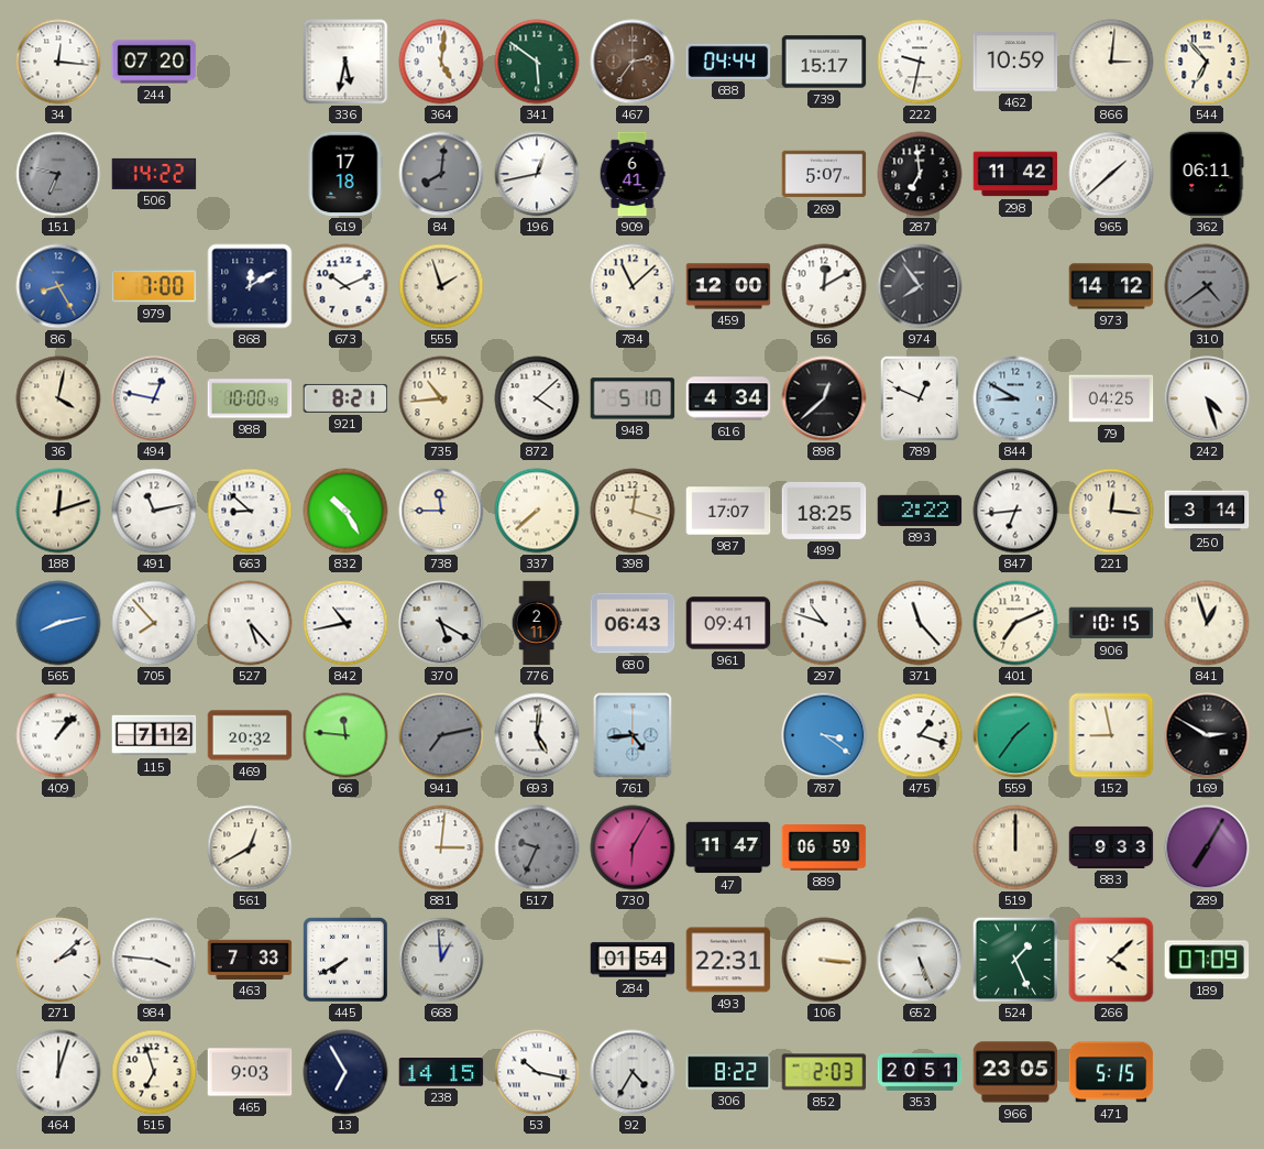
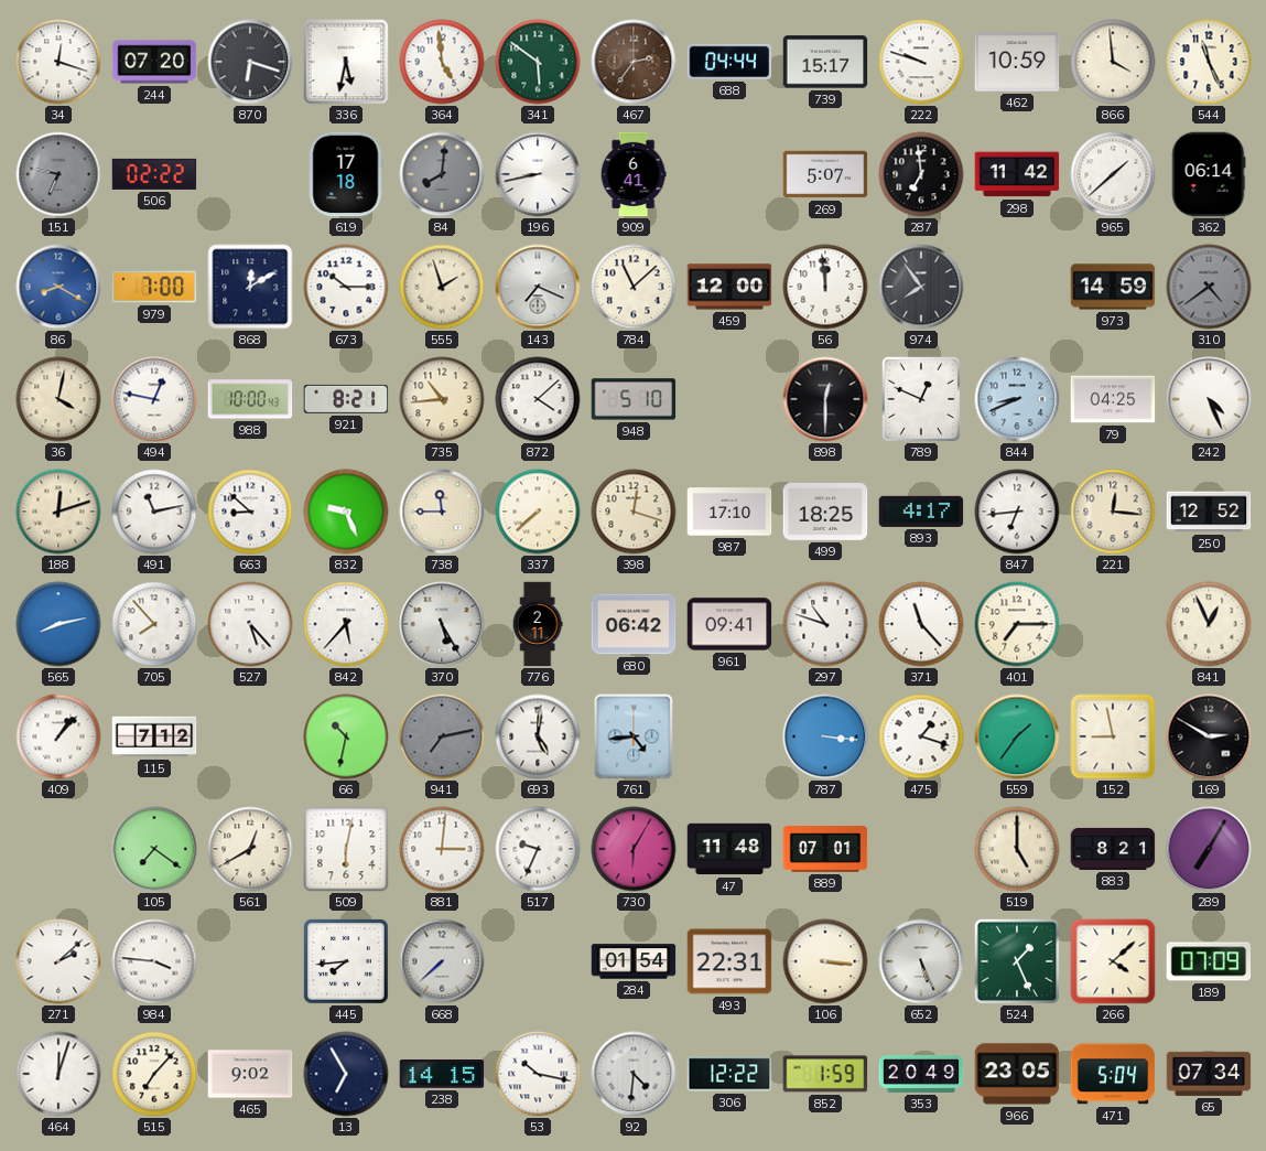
34: 12:16 -> 12:18 (58, 62)
870: none -> 6:18 (250, 62)
364: 5:01 -> 4:59 (442, 62)
222: 9:32 -> 9:48 (921, 62)
866: 3:01 -> 3:59 (1113, 62)
544: 6:53 -> 11:26 (1209, 62)
506: 14:22 -> 02:22 (154, 174)
196: 12:43 -> 8:43 (538, 174)
362: 06:11 -> 06:14 (1209, 174)
86: 8:25 -> 8:20 (58, 287)
673: 10:11 -> 10:15 (346, 287)
143: none -> 7:19 (538, 287)
56: 12:10 -> 11:59 (825, 287)
973: 14:12 -> 14:59 (1113, 287)
616: 4:34 -> none (728, 398)
898: 12:38 -> 12:30 (825, 399)
844: 8:50 -> 8:41 (1017, 399)
242: 4:27 -> 4:26 (1209, 399)
832: 10:25 -> 9:26 (346, 512)
987: 17:07 -> 17:10 (729, 512)
893: 2:22 -> 4:17 (921, 512)
250: 3:14 -> 12:52 (1209, 512)
842: 10:43 -> 5:37 (346, 624)
370: 5:20 -> 5:25 (442, 624)
680: 06:43 -> 06:42 (634, 624)
401: 7:11 -> 7:15 (1017, 624)
906: 10:15 -> none (1111, 623)
841: 12:57 -> 12:56 (1209, 624)
469: 20:32 -> none (250, 735)
66: 11:46 -> 10:32 (346, 736)
787: 3:21 -> 3:16 (825, 736)
105: none -> 7:21 (154, 849)
509: none -> 6:02 (346, 849)
517 dial: grey -> white (538, 849)
47: 11:47 -> 11:48 (729, 849)
889: 06:59 -> 07:01 (825, 849)
519: 12:00 -> 5:00 (1017, 849)
883: 9:33 -> 8:21 (1113, 849)
463: 7:33 -> none (250, 960)
445: 7:40 -> 7:44 (346, 961)
668: 12:59 -> 7:38 (442, 961)
515: 6:57 -> 7:07 (154, 1074)
465: 9:03 -> 9:02 (250, 1074)
92: 4:35 -> 4:31 (634, 1074)
306: 8:22 -> 12:22 (729, 1074)
852: 2:03 -> 1:59 (825, 1074)
353: 20:51 -> 20:49 (921, 1074)
471: 5:15 -> 5:04 (1113, 1074)
65: none -> 07:34 (1209, 1074)
